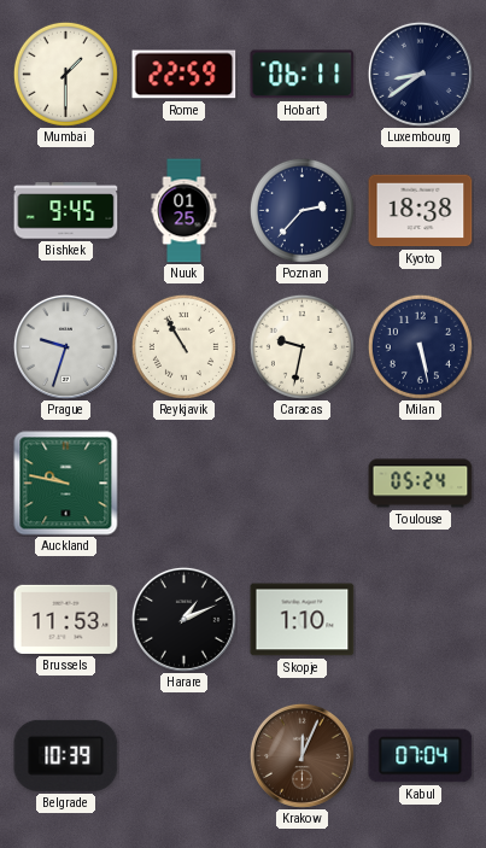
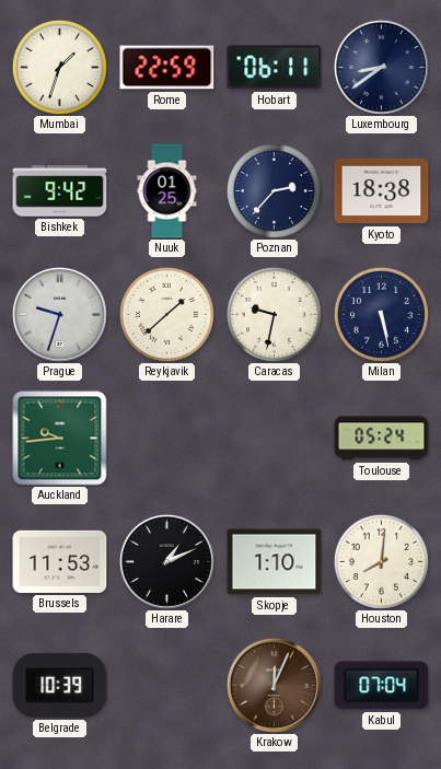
Mumbai: 1:30 -> 1:33 (59, 67)
Bishkek: 9:45 -> 9:42 (60, 191)
Reykjavik: 10:55 -> 1:38 (166, 314)
Auckland: 9:47 -> 9:44 (60, 439)
Houston: none -> 8:01 (381, 561)
